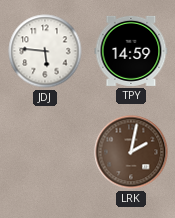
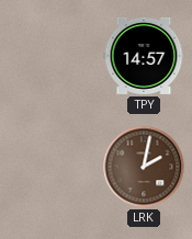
JDJ: 5:46 -> none (45, 51)
TPY: 14:59 -> 14:57 (144, 56)
